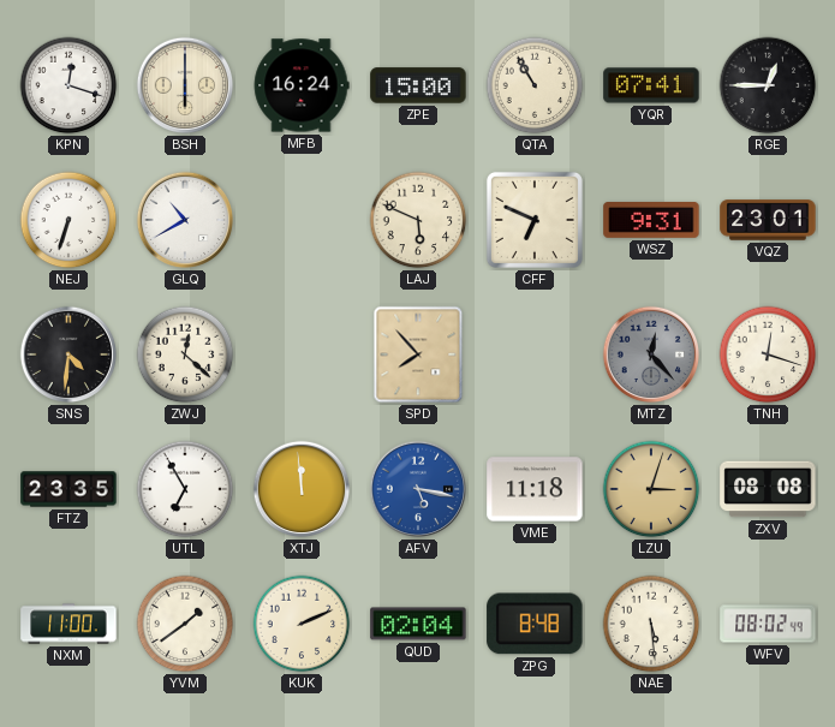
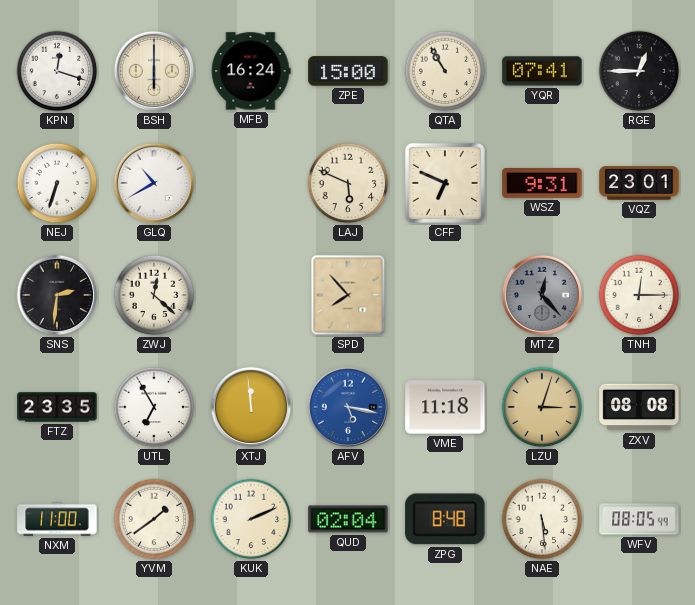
SNS: 4:31 -> 2:31 (57, 295)
TNH: 12:18 -> 12:15 (639, 295)
WFV: 08:02 -> 08:05 (639, 519)
